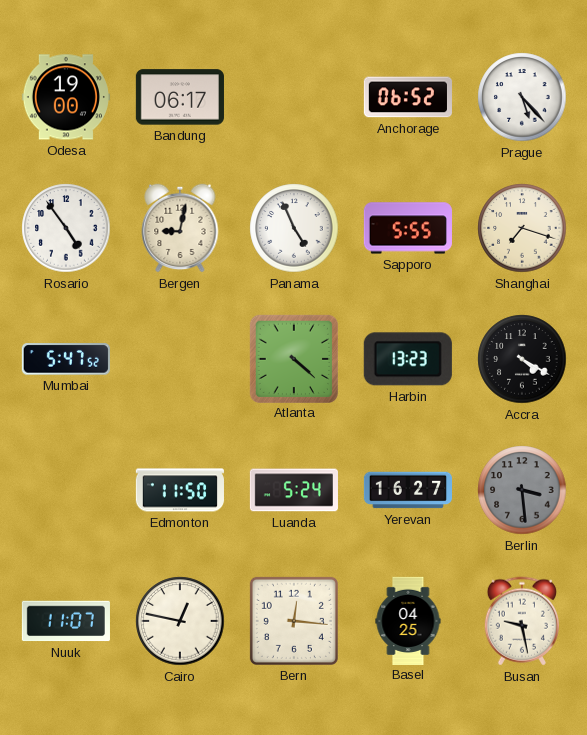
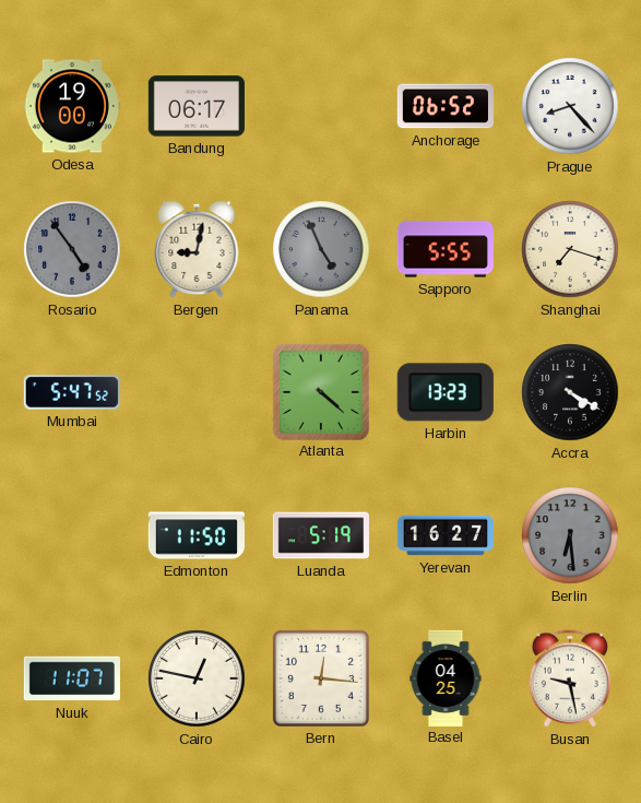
Prague: 5:23 -> 8:23 (570, 106)
Rosario dial: white -> grey (72, 249)
Panama dial: white -> grey (321, 249)
Luanda: 5:24 -> 5:19 (321, 535)
Berlin: 3:29 -> 6:29 (570, 535)
